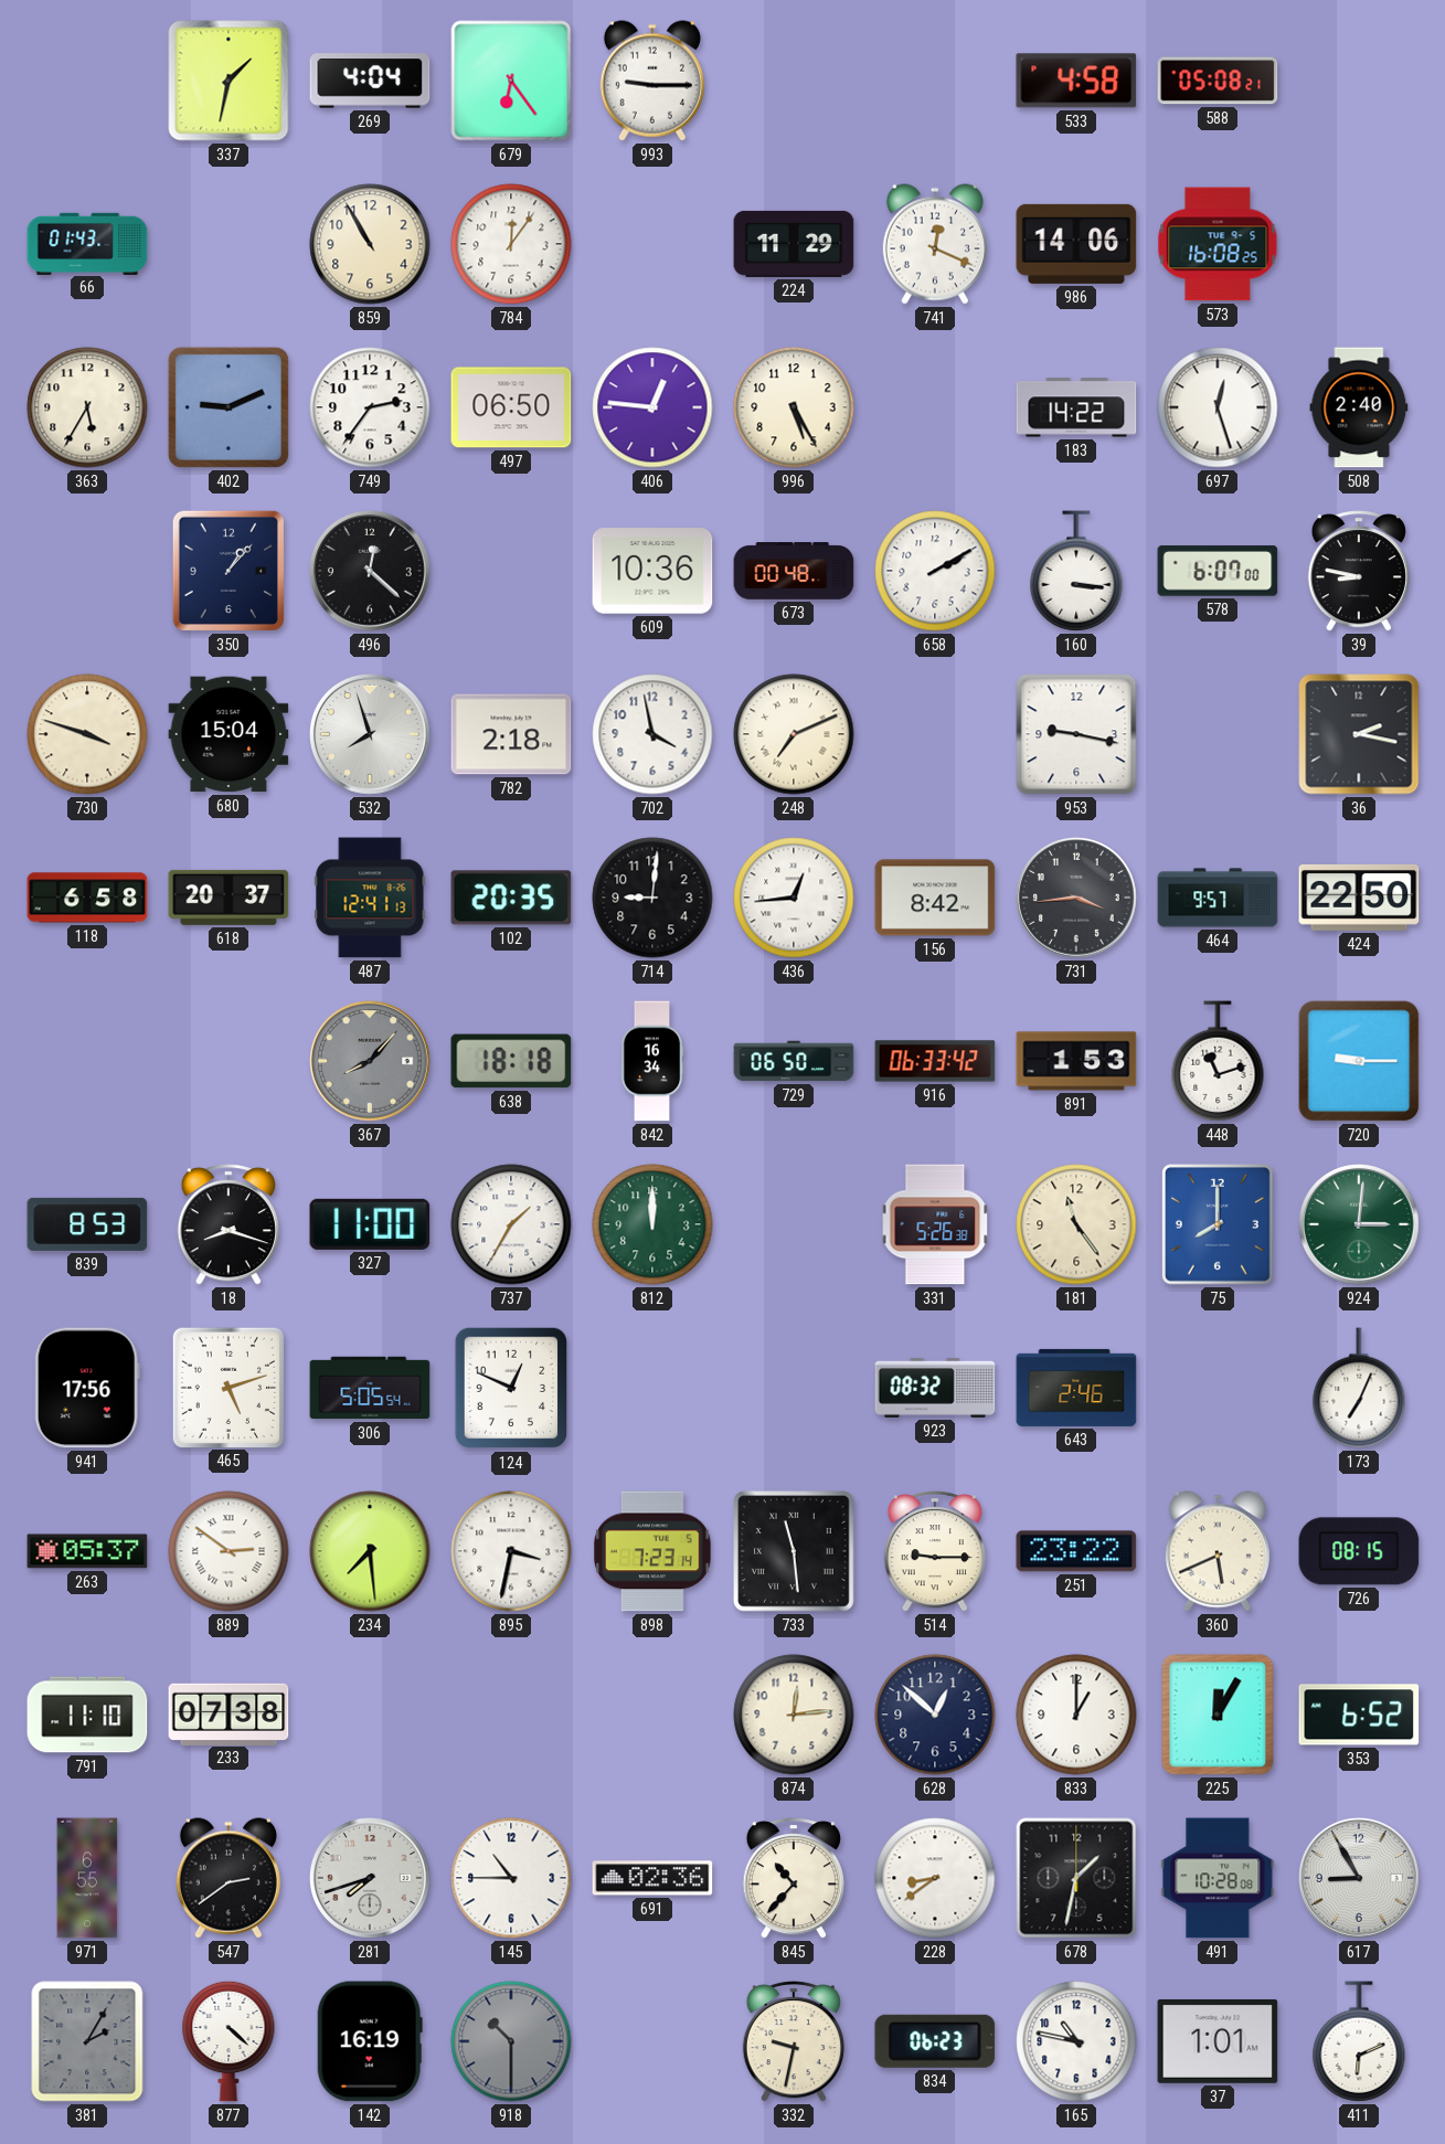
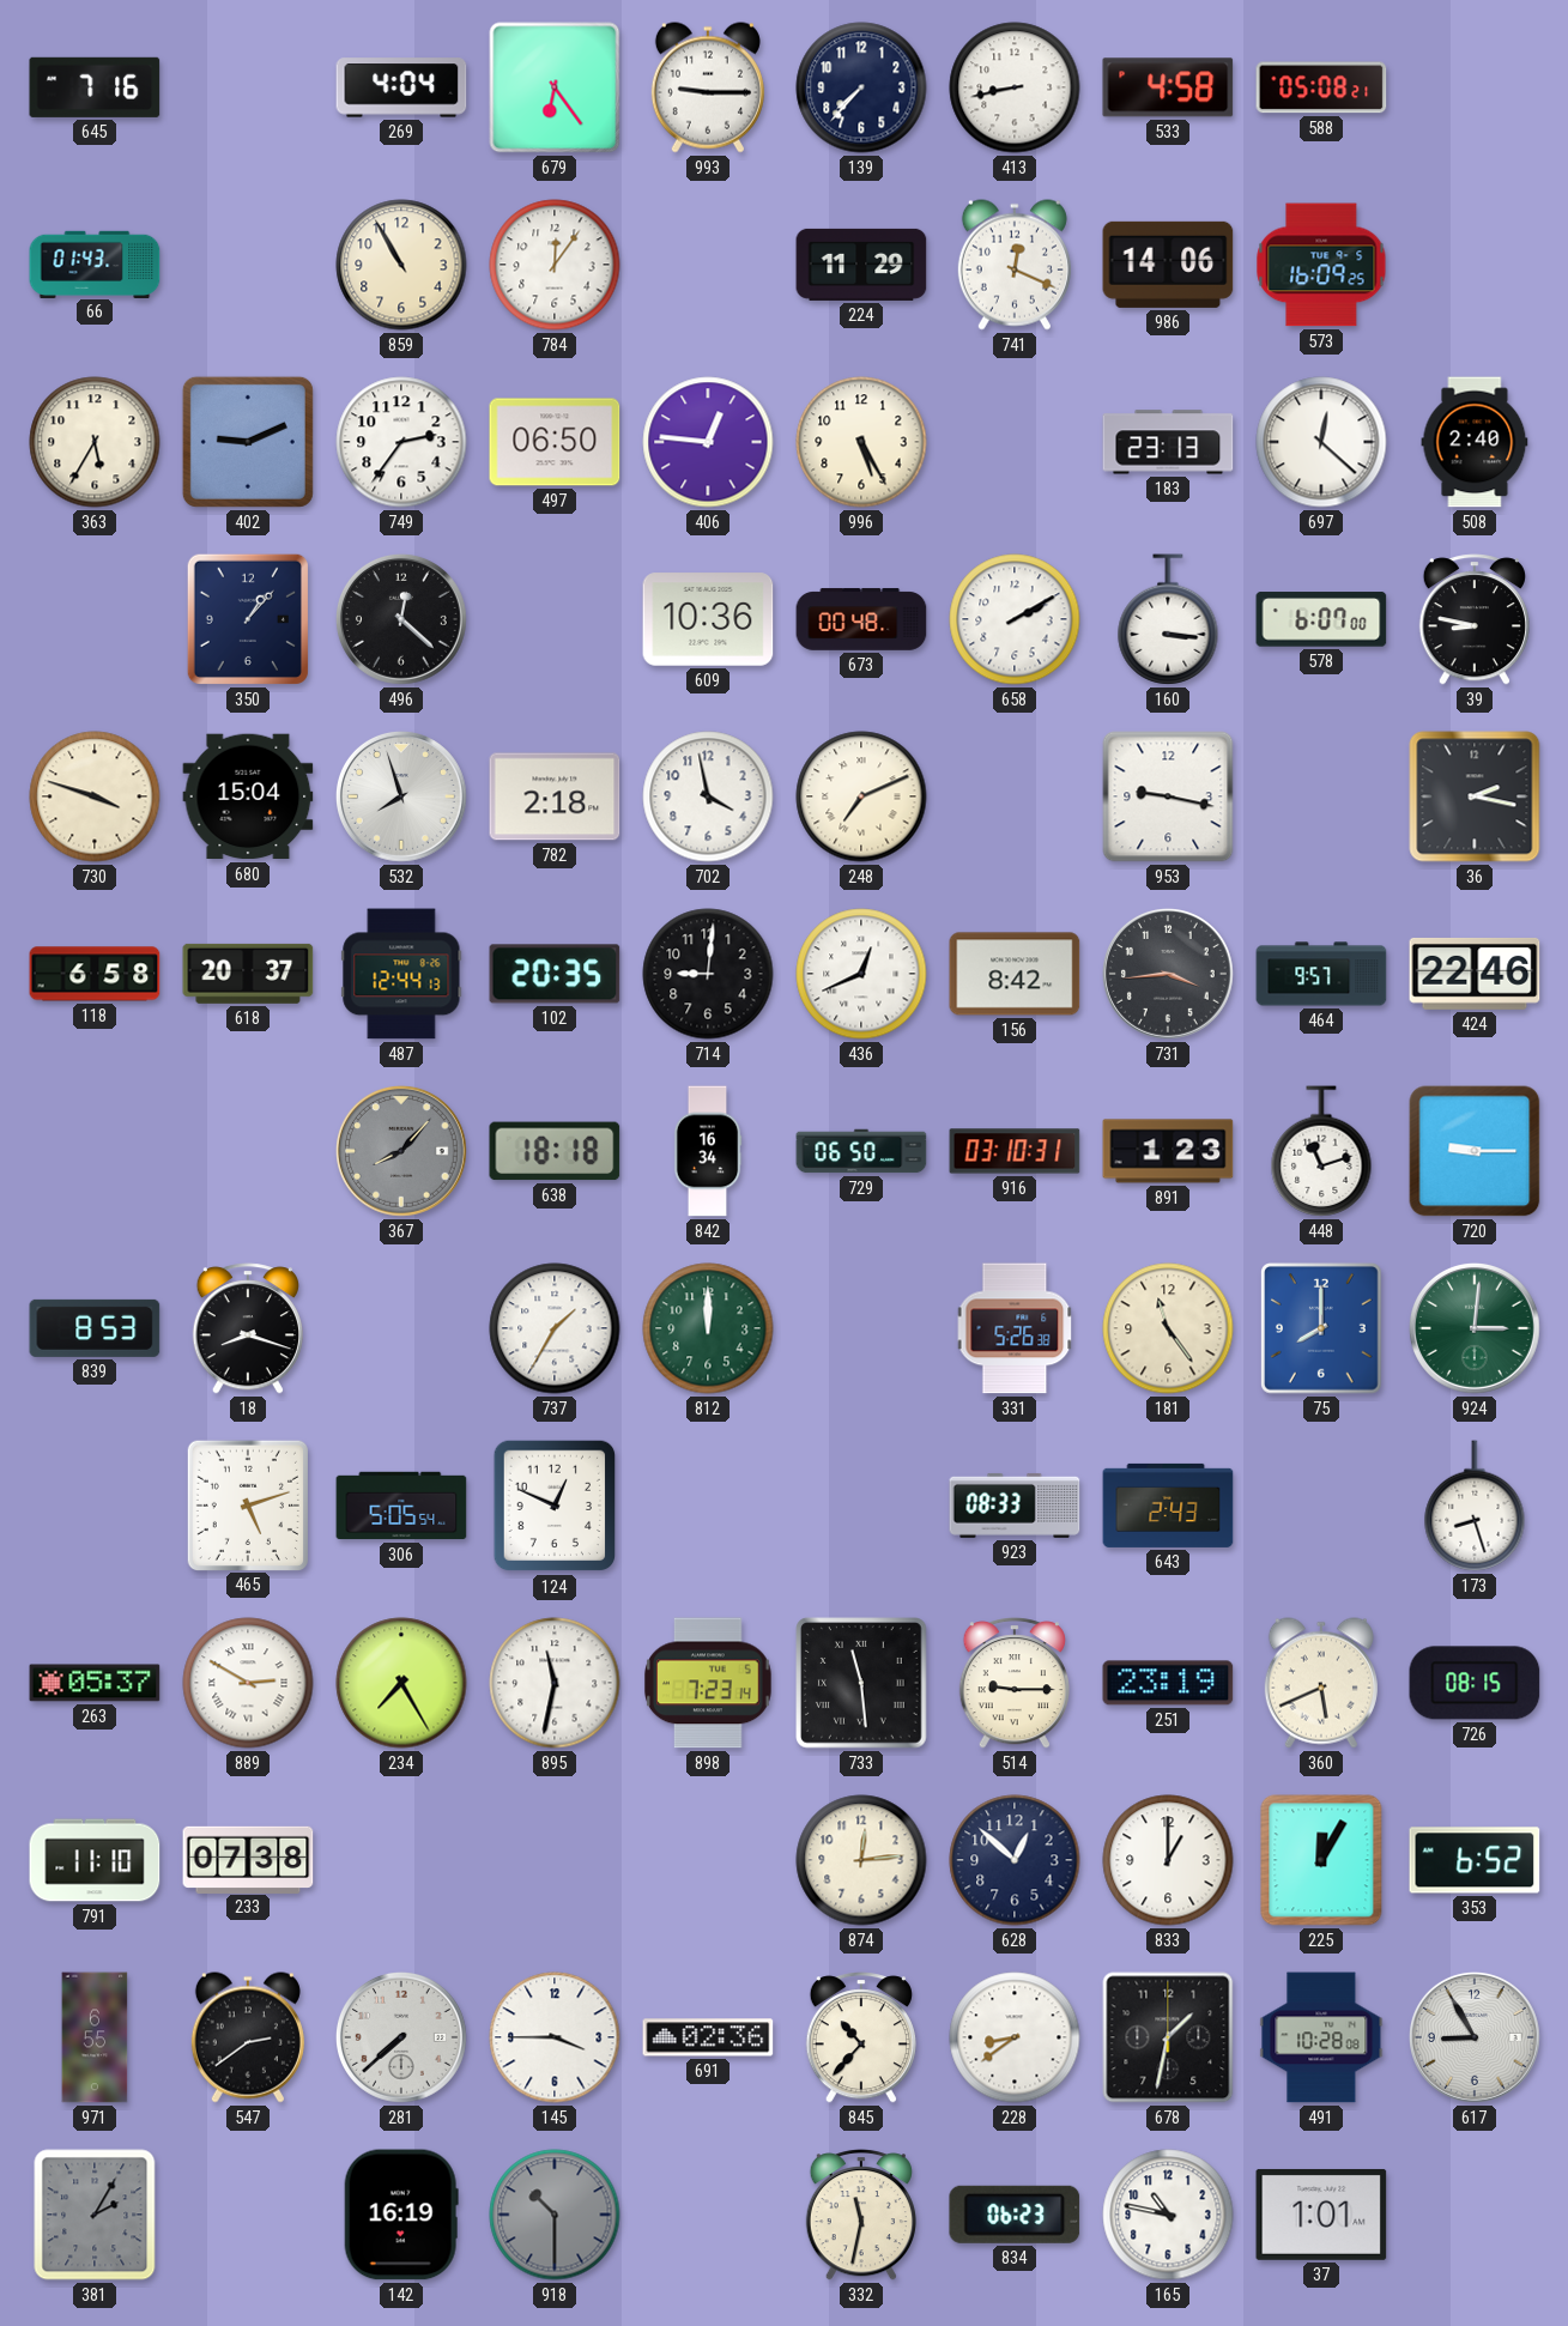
645: none -> 7:16 (95, 87)
337: 1:32 -> none (229, 81)
139: none -> 7:37 (861, 87)
413: none -> 8:43 (1015, 87)
573: 16:08 -> 16:09 (1321, 265)
183: 14:22 -> 23:13 (1168, 442)
697: 12:27 -> 12:22 (1321, 442)
487: 12:41 -> 12:44 (401, 974)
436: 12:44 -> 12:41 (861, 974)
424: 22:50 -> 22:46 (1475, 974)
916: 06:33 -> 03:10 (1015, 1151)
891: 1:53 -> 1:23 (1168, 1151)
327: 11:00 -> none (370, 1224)
941: 17:56 -> none (87, 1388)
923: 08:32 -> 08:33 (1015, 1506)
643: 2:46 -> 2:43 (1168, 1506)
173: 7:04 -> 8:27 (1475, 1506)
889: 2:51 -> 2:50 (248, 1683)
234: 7:29 -> 7:25 (401, 1683)
895: 3:32 -> 11:32 (555, 1683)
251: 23:22 -> 23:19 (1168, 1683)
281: 7:42 -> 7:38 (401, 2037)
145: 10:45 -> 3:45 (555, 2037)
877: 4:22 -> none (229, 2041)
332: 9:32 -> 11:32 (861, 2215)
411: 6:11 -> none (1359, 2041)
